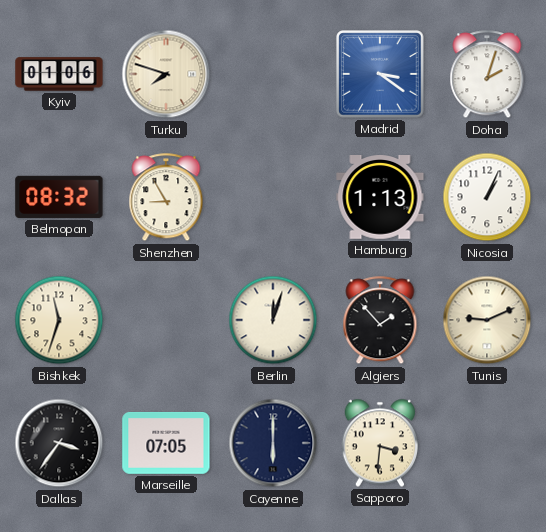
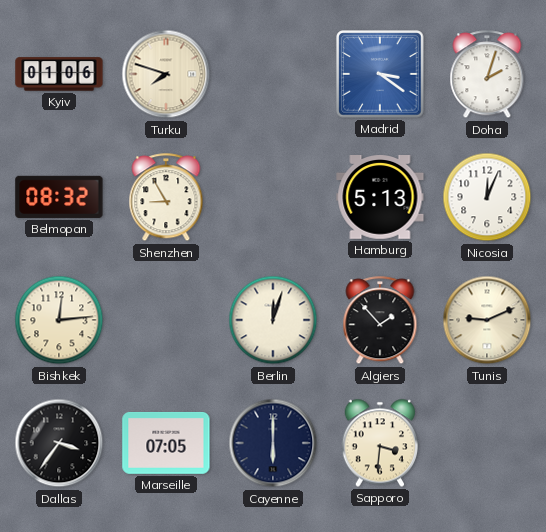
Hamburg: 1:13 -> 5:13 (380, 198)
Nicosia: 1:04 -> 12:04 (487, 197)
Bishkek: 11:33 -> 12:14 (59, 320)
